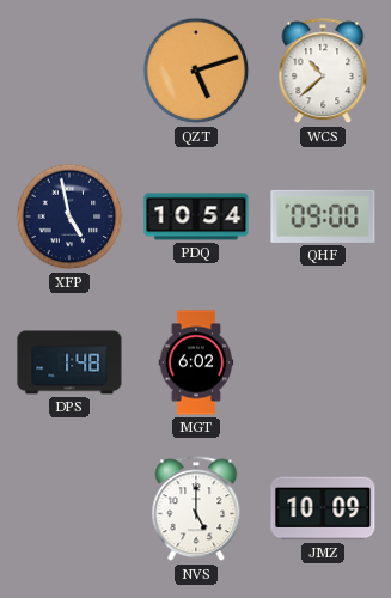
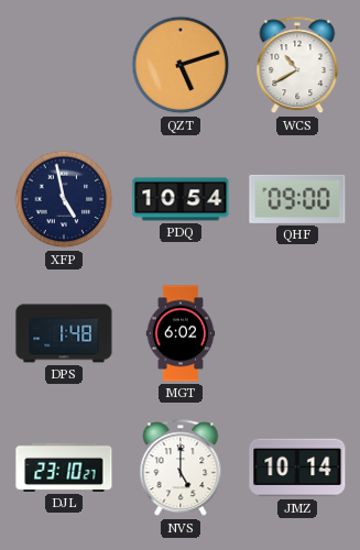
WCS: 10:38 -> 10:40 (297, 66)
DJL: none -> 23:10 (64, 468)
JMZ: 10:09 -> 10:14 (297, 468)
